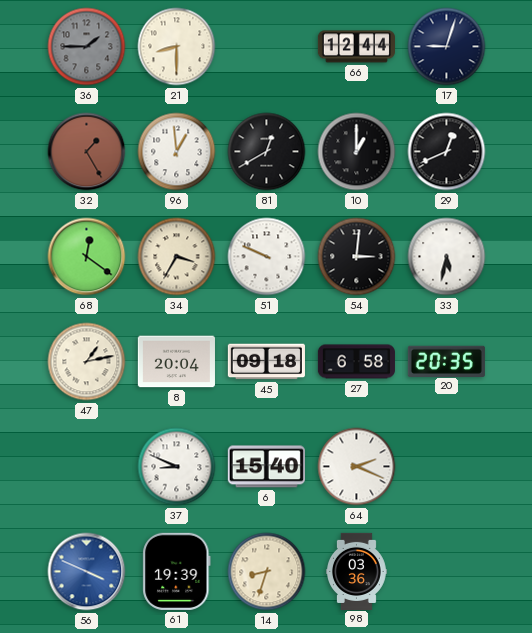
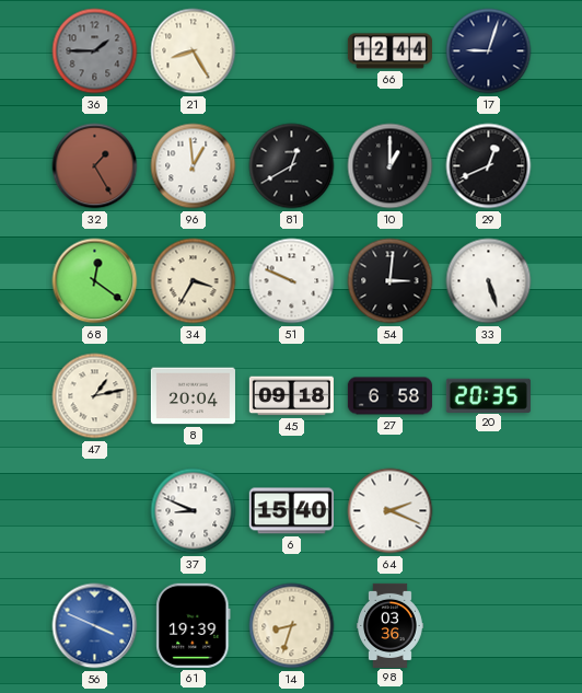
21: 8:30 -> 8:25 (194, 51)
33: 5:32 -> 5:27 (489, 281)
